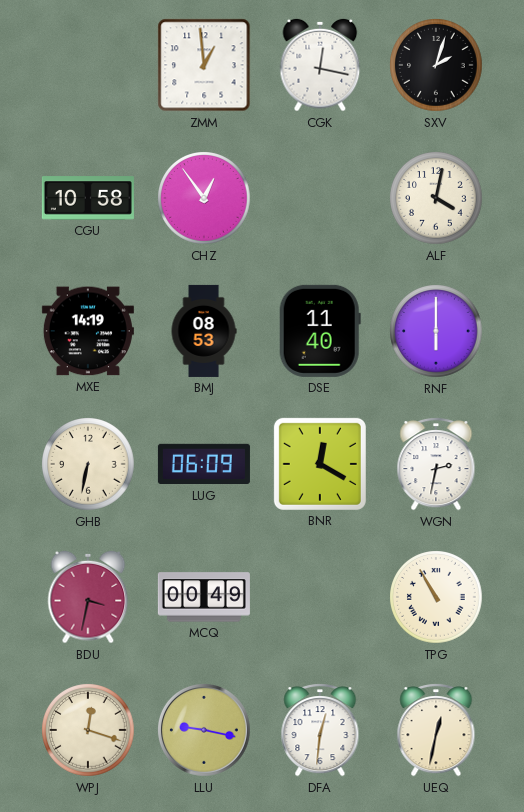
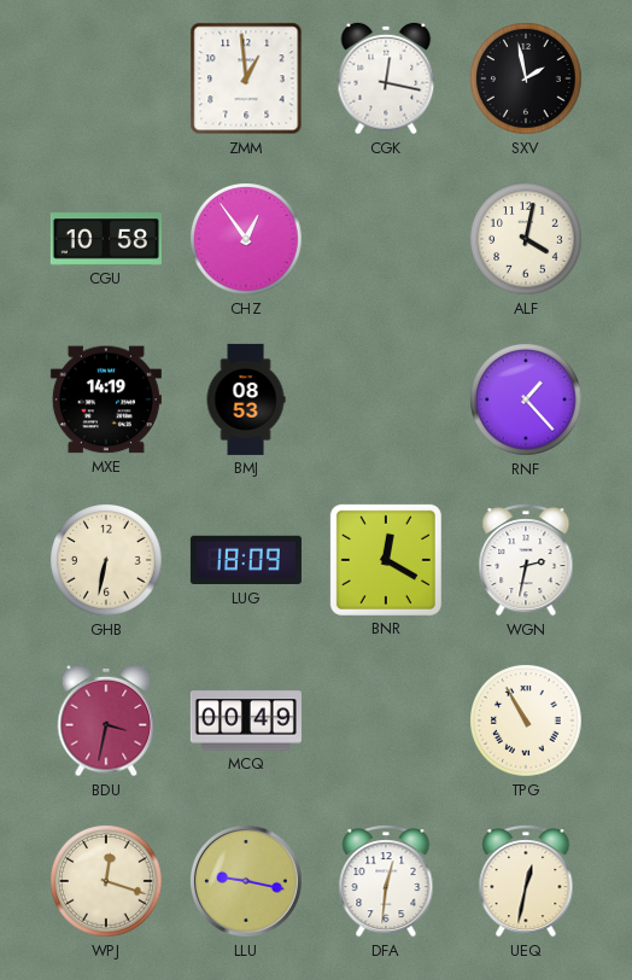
SXV: 2:03 -> 1:58 (526, 78)
DSE: 11:40 -> none (320, 331)
RNF: 6:00 -> 1:23 (526, 399)
LUG: 06:09 -> 18:09 (246, 560)
